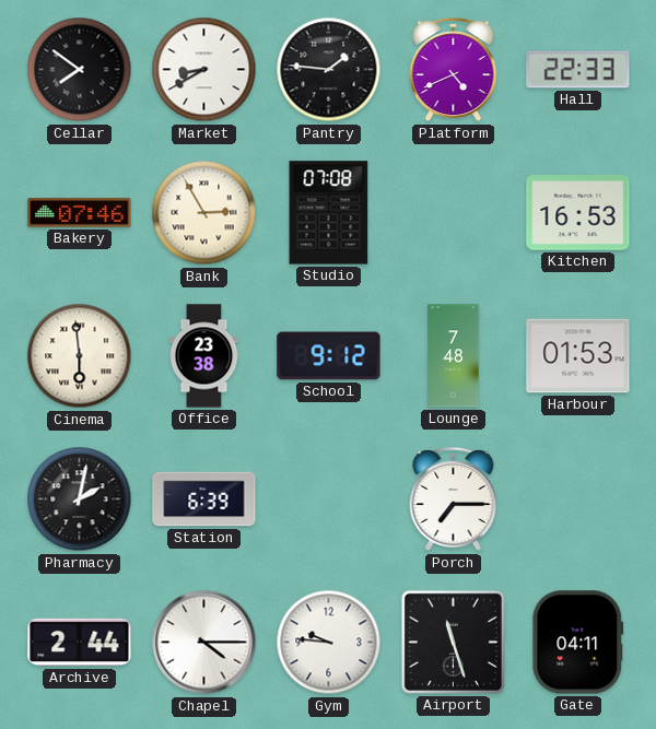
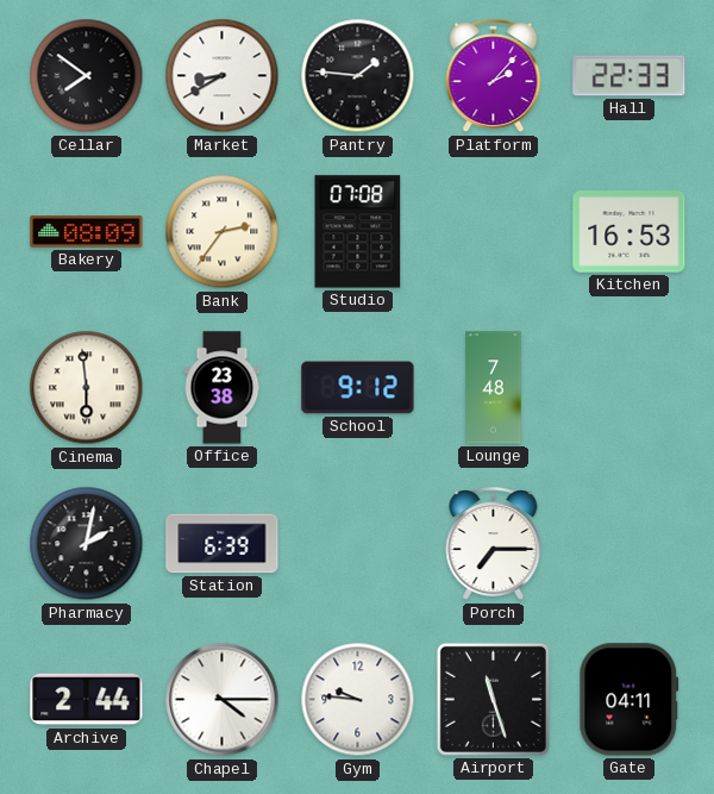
Platform: 4:41 -> 2:07 (494, 77)
Bakery: 07:46 -> 08:09 (87, 232)
Bank: 2:55 -> 2:36 (223, 232)
Harbour: 01:53 -> none (578, 356)
